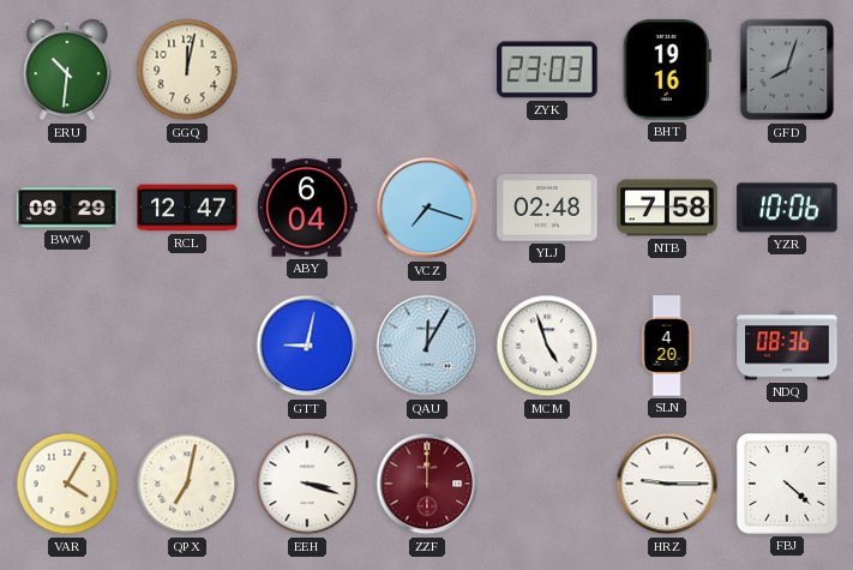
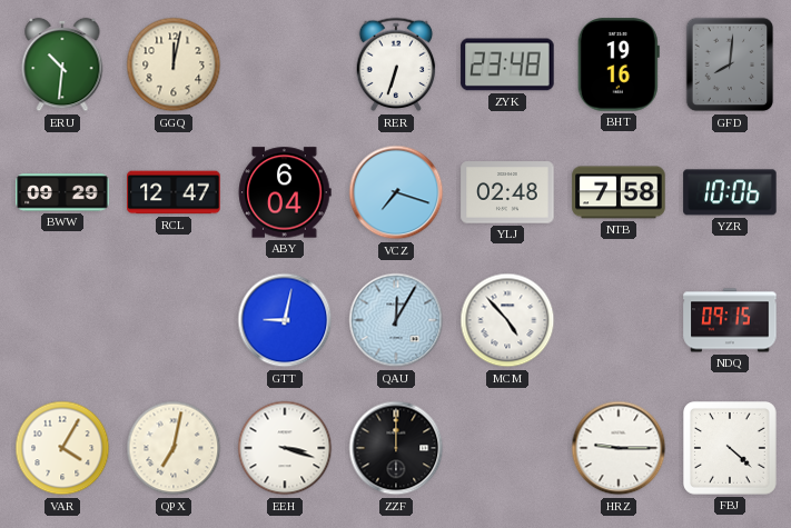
RER: none -> 6:33 (396, 64)
ZYK: 23:03 -> 23:48 (507, 64)
GFD: 8:03 -> 8:01 (730, 64)
MCM: 4:57 -> 4:53 (507, 320)
SLN: 4:20 -> none (667, 346)
NDQ: 08:36 -> 09:15 (730, 320)
ZZF dial: burgundy -> black (396, 448)
